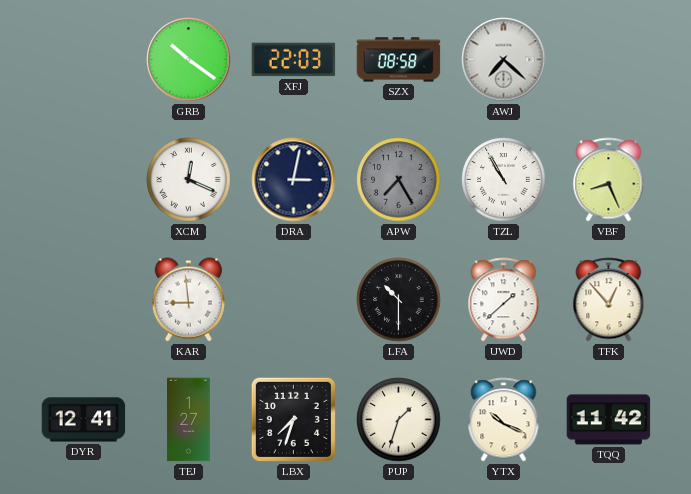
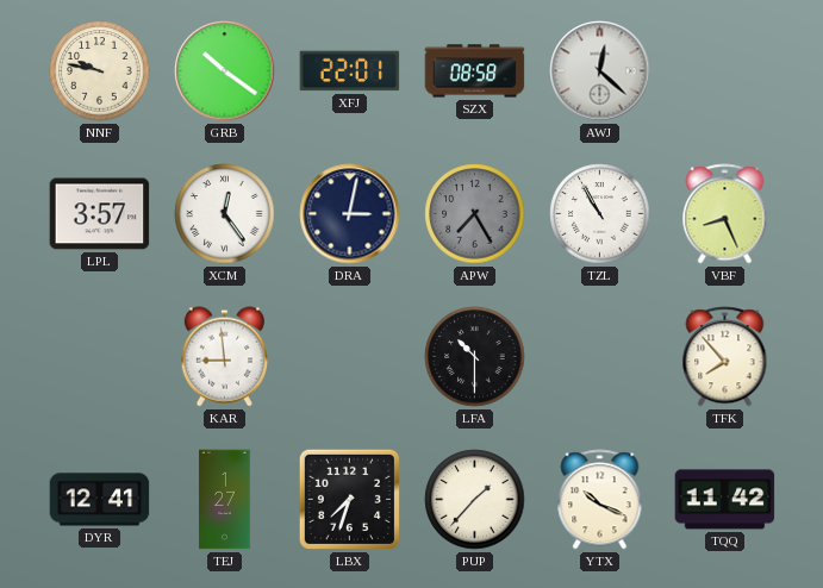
NNF: none -> 9:47 (100, 71)
XFJ: 22:03 -> 22:01 (350, 71)
AWJ: 7:22 -> 12:22 (600, 71)
LPL: none -> 3:57 (100, 214)
XCM: 12:19 -> 12:24 (225, 214)
UWD: 1:38 -> none (504, 300)
TFK: 12:53 -> 7:53 (725, 357)
PUP: 1:33 -> 1:37 (475, 500)
